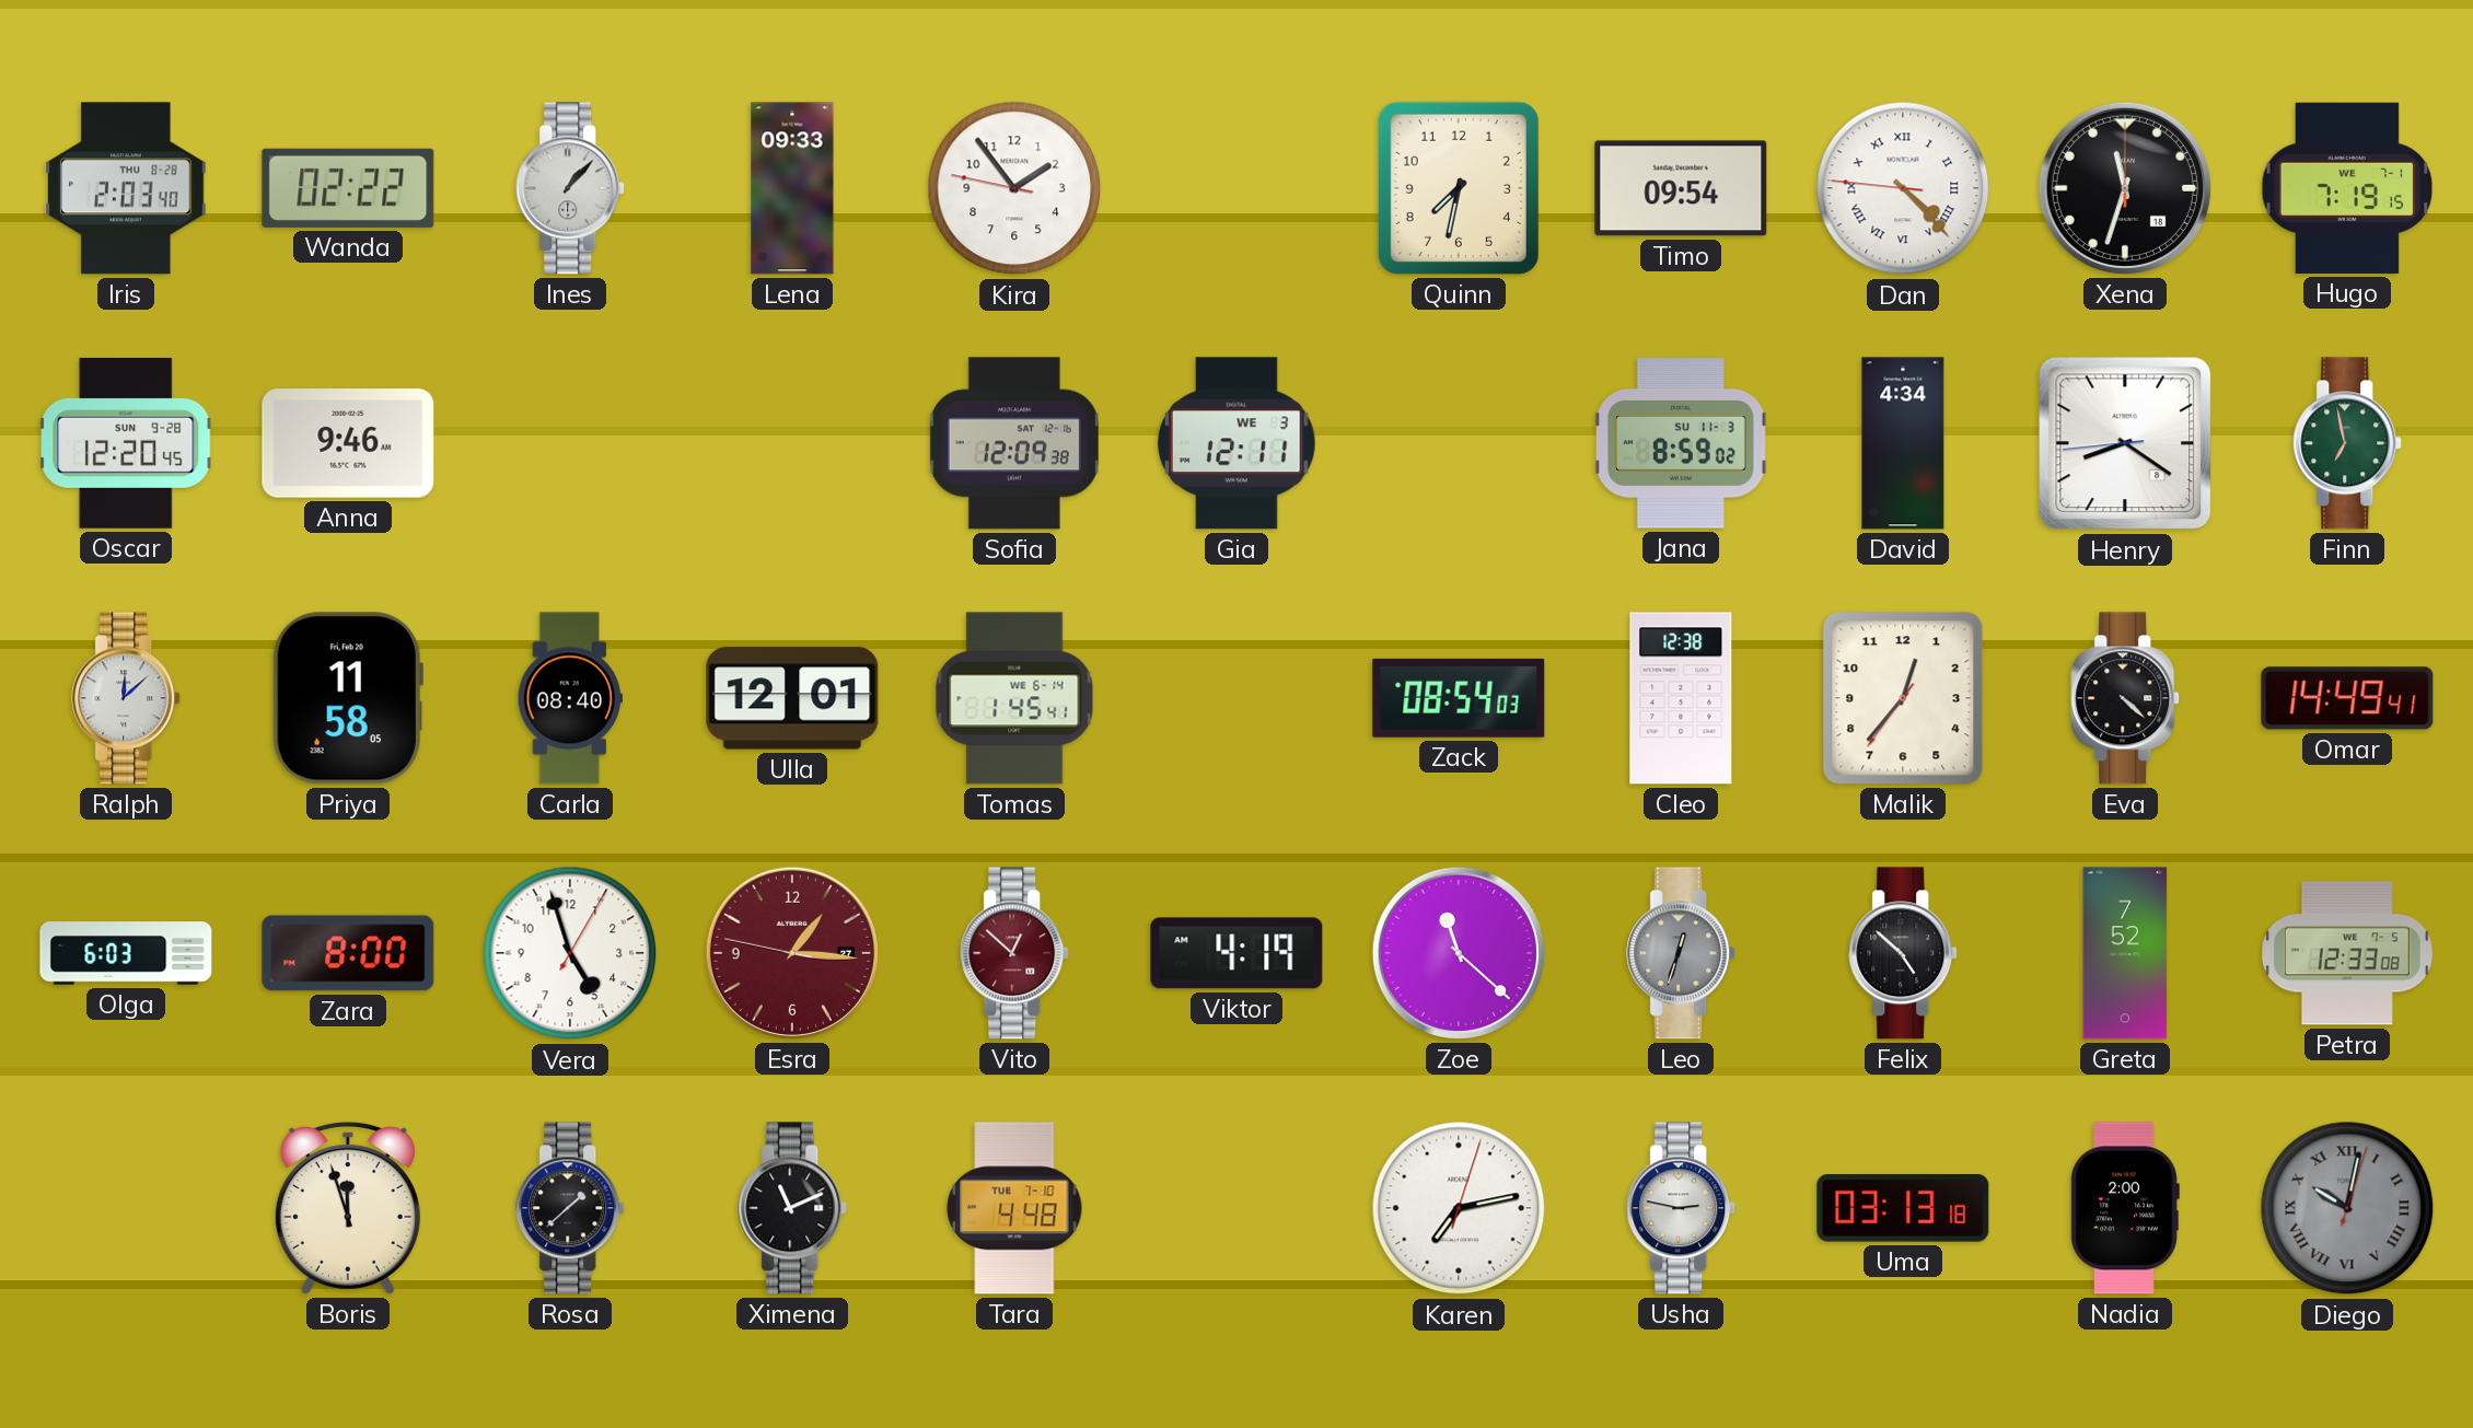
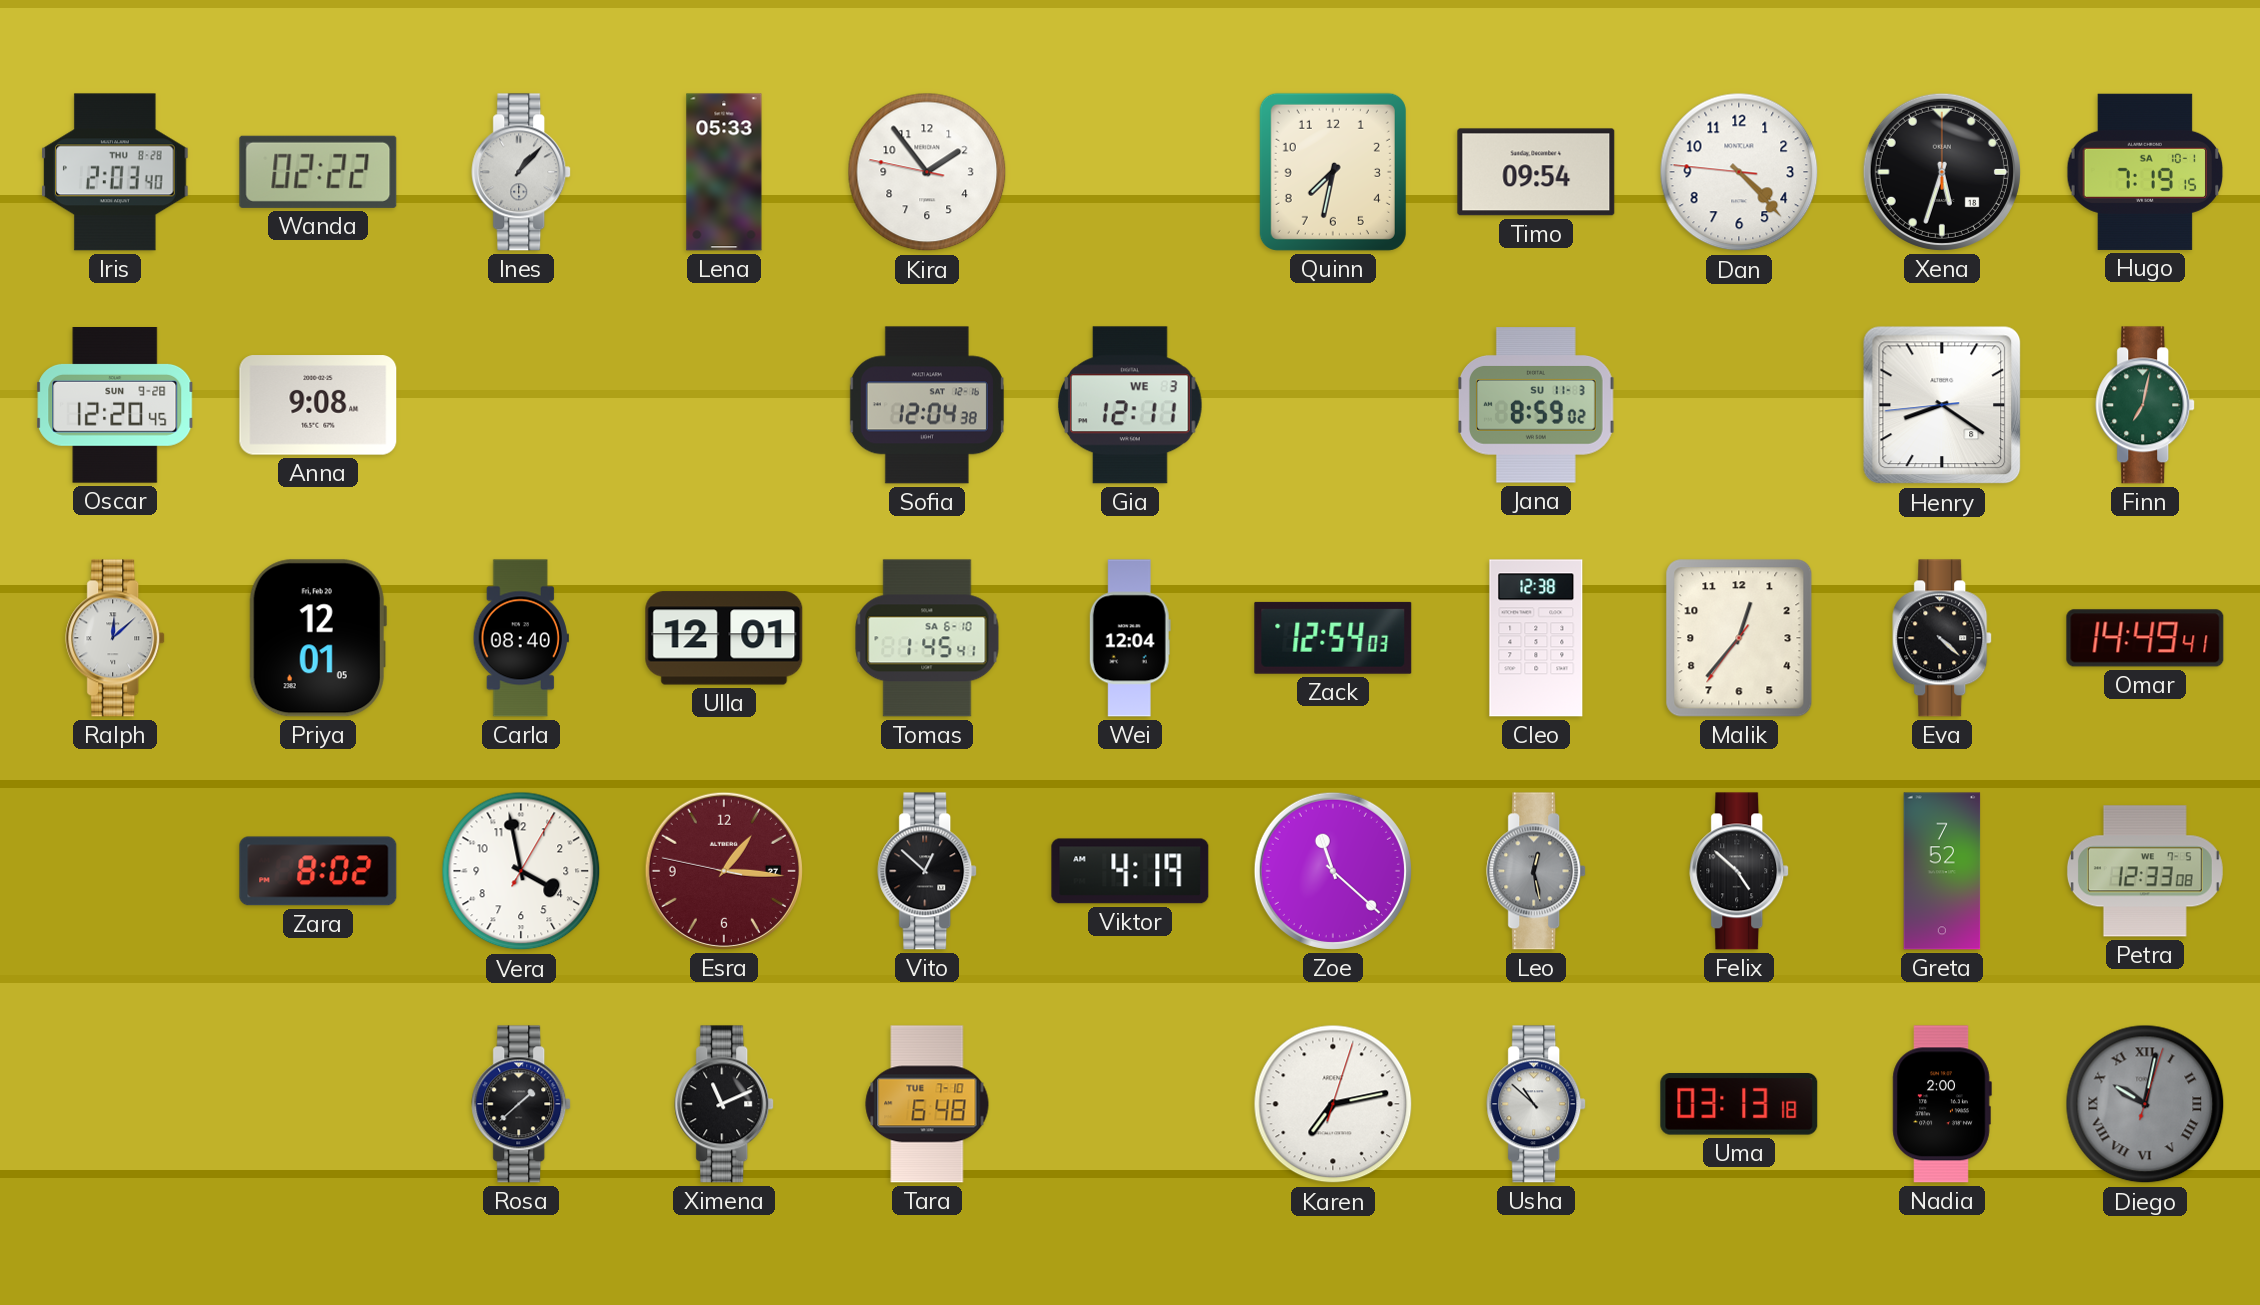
Lena: 09:33 -> 05:33 (724, 172)
Dan numerals: Roman -> Arabic (1739, 172)
Xena: 11:33 -> 5:33 (1942, 172)
Hugo date: WE 7-1 -> SA 10-1 (2145, 172)
Anna: 9:46 -> 9:08 (318, 405)
Sofia: 12:09 -> 12:04 (927, 405)
David: 4:34 -> none (1903, 443)
Finn: 6:58 -> 7:02 (2146, 405)
Priya: 11:58 -> 12:01 (318, 638)
Tomas date: WE 6-14 -> SA 6-10 (927, 638)
Wei: none -> 12:04 (1130, 638)
Zack: 08:54 -> 12:54 (1333, 638)
Olga: 6:03 -> none (126, 953)
Zara: 8:00 -> 8:02 (318, 871)
Vera: 4:57 -> 3:58 (521, 871)
Vito dial: burgundy -> black (928, 871)
Leo: 12:33 -> 12:28 (1537, 871)
Boris: 11:57 -> none (348, 1208)
Tara: 4:48 -> 6:48 (927, 1104)
Usha: 2:47 -> 10:52 (1537, 1104)
